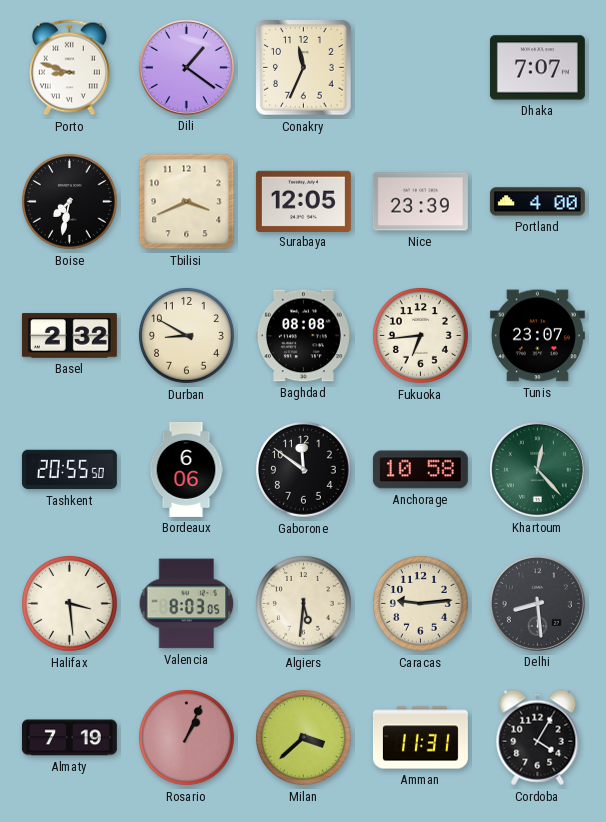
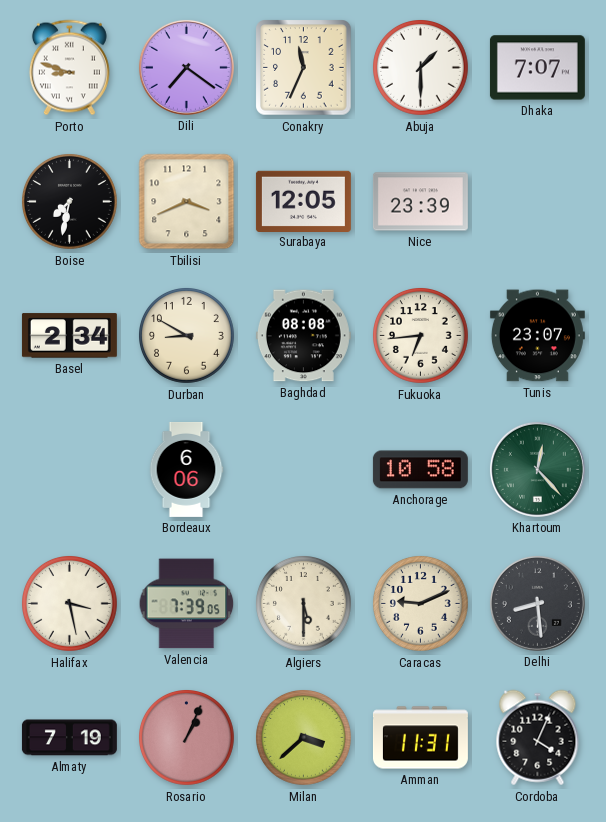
Dili: 1:21 -> 7:21 (186, 67)
Abuja: none -> 1:30 (421, 68)
Portland: 4:00 -> none (537, 202)
Basel: 2:32 -> 2:34 (69, 336)
Tashkent: 20:55 -> none (69, 470)
Gaborone: 11:51 -> none (304, 470)
Halifax: 3:29 -> 3:28 (70, 604)
Valencia: 8:03 -> 7:39 (187, 604)
Algiers: 5:31 -> 5:30 (304, 604)
Caracas: 9:14 -> 9:11 (421, 604)
Cordoba: 4:05 -> 4:04 (538, 738)
